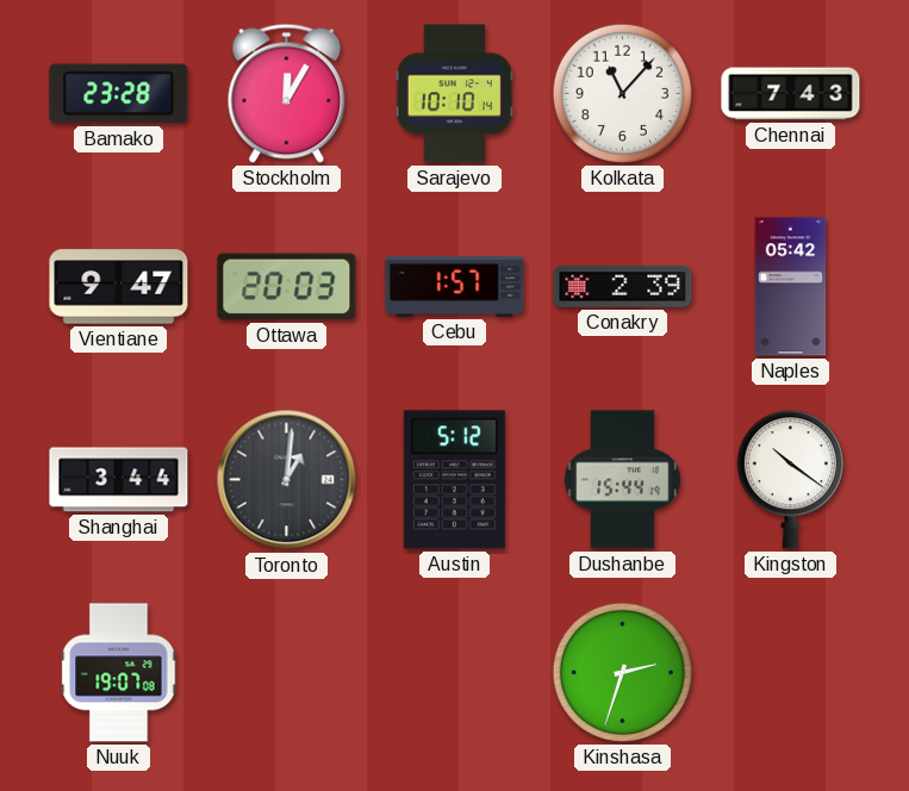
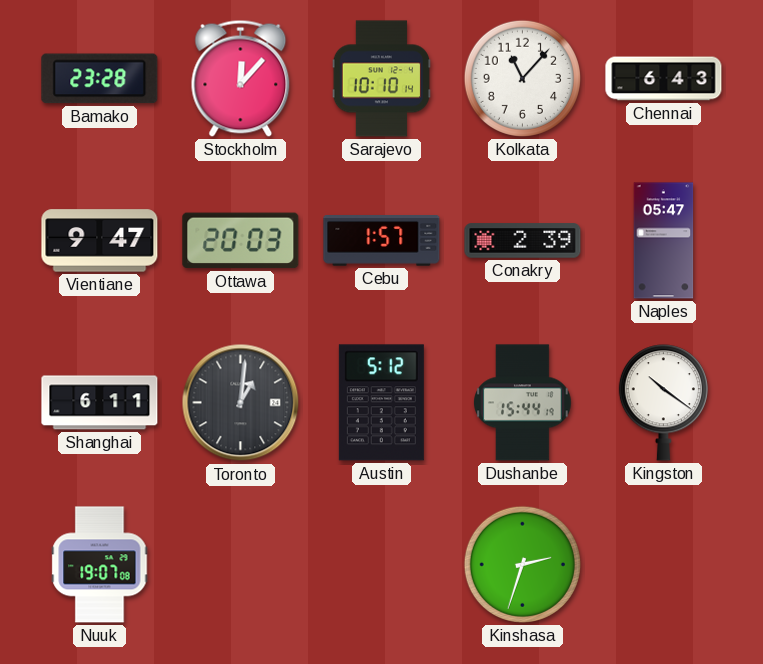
Stockholm: 12:05 -> 12:07 (241, 78)
Chennai: 7:43 -> 6:43 (664, 79)
Naples: 05:42 -> 05:47 (664, 241)
Shanghai: 3:44 -> 6:11 (100, 403)
